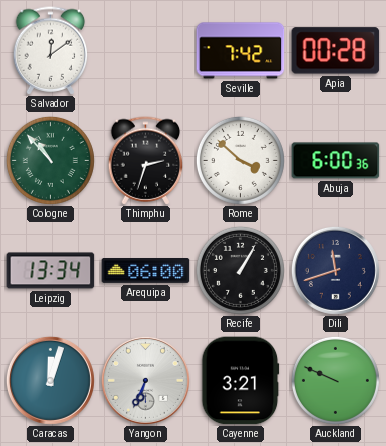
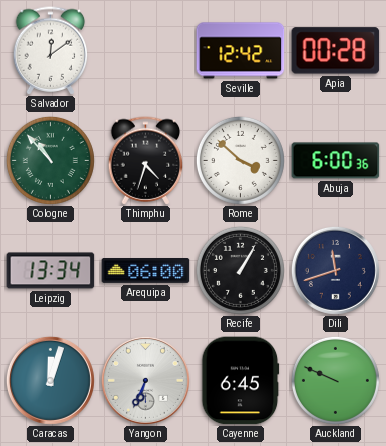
Seville: 7:42 -> 12:42 (241, 51)
Thimphu: 2:33 -> 4:33 (146, 161)
Cayenne: 3:21 -> 6:45 (241, 381)
